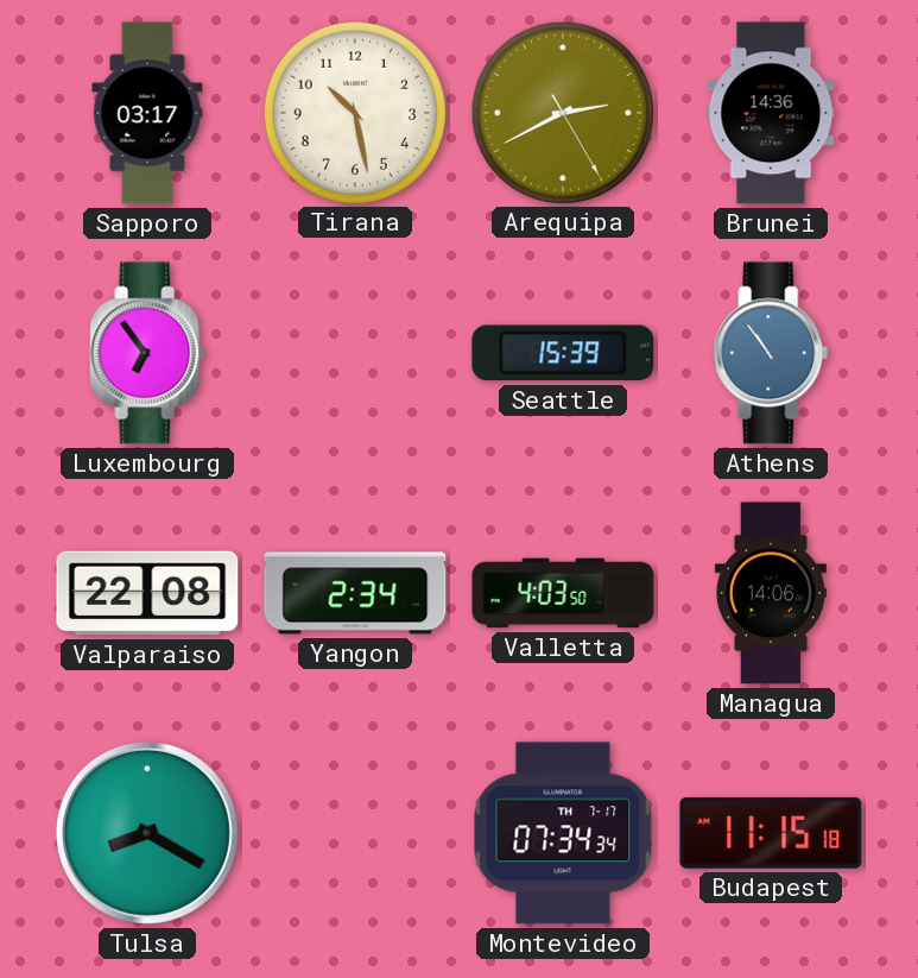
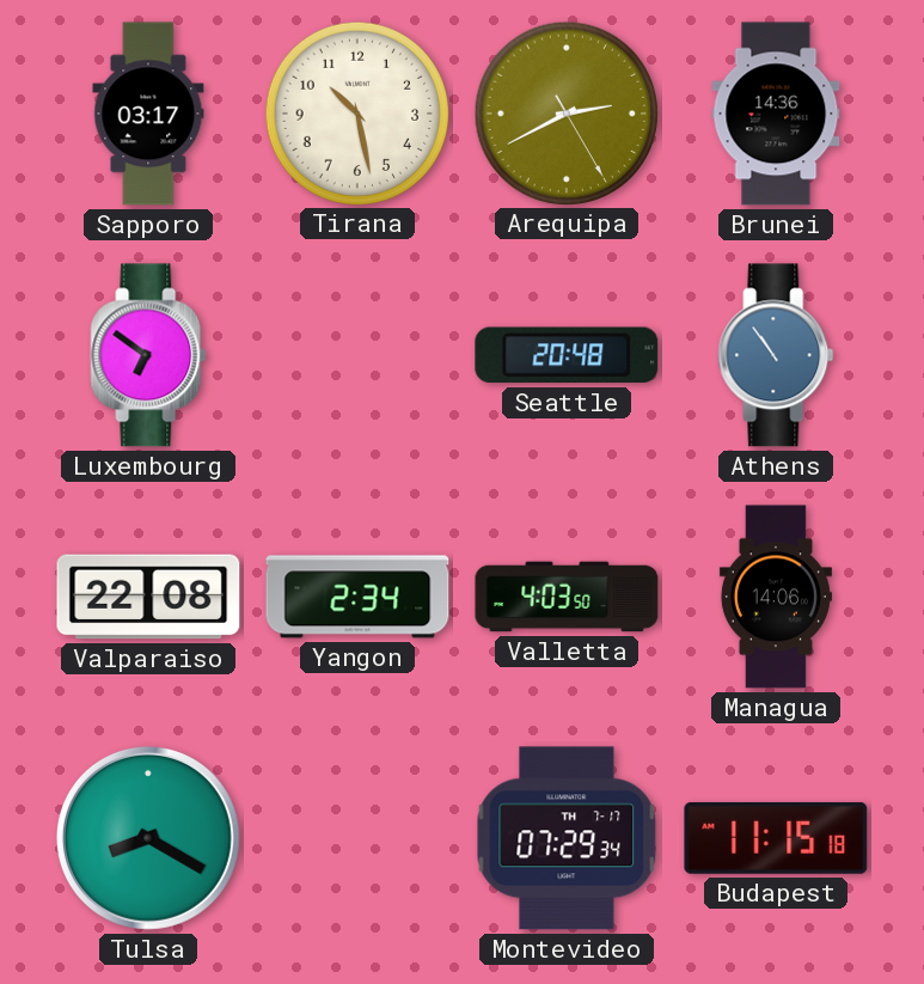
Luxembourg: 6:54 -> 6:51 (148, 355)
Seattle: 15:39 -> 20:48 (567, 355)
Montevideo: 07:34 -> 07:29 (567, 838)
